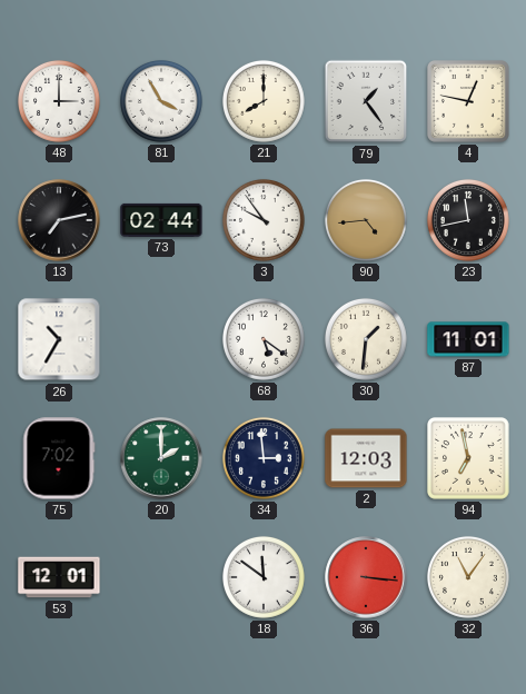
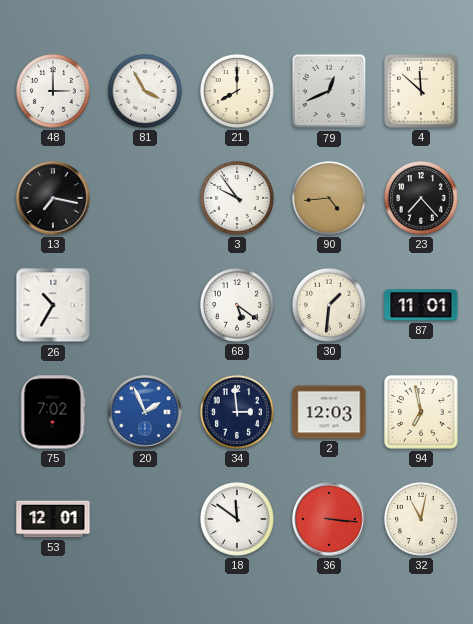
79: 1:24 -> 12:41 (329, 91)
4: 12:47 -> 11:52 (422, 92)
13: 7:13 -> 7:17 (53, 198)
73: 02:44 -> none (161, 220)
23: 11:43 -> 7:23 (421, 198)
20: 2:00 -> 1:56 (145, 412)
20 dial: green -> blue (145, 412)
32: 11:06 -> 11:02 (421, 519)
